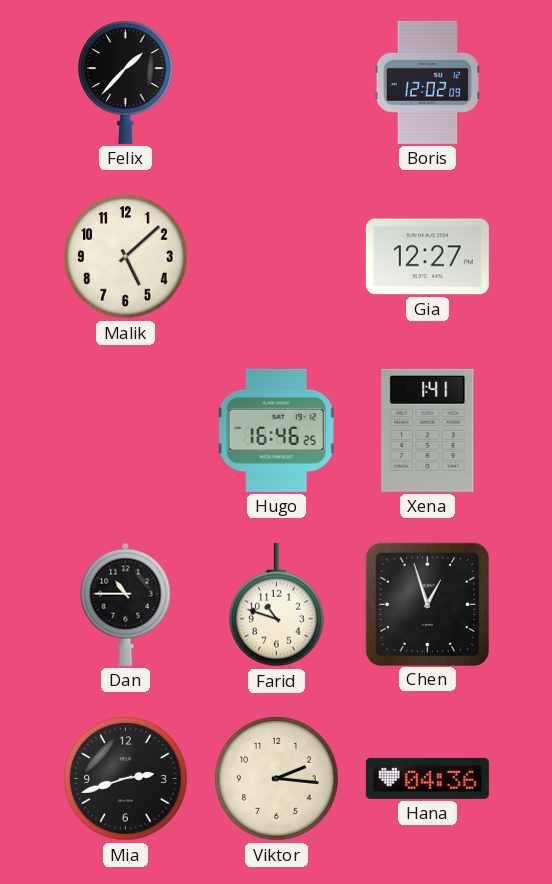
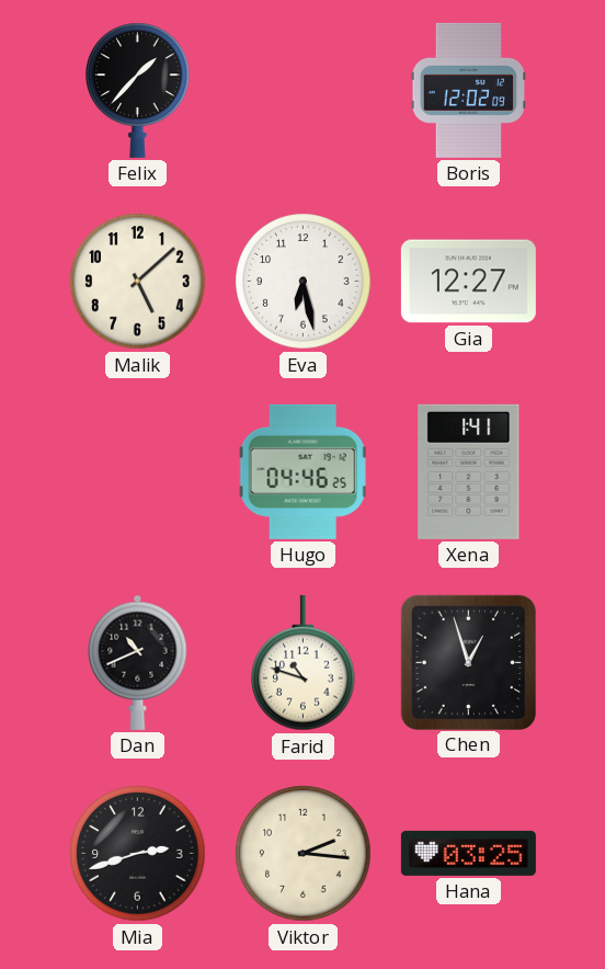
Eva: none -> 6:28 (304, 282)
Hugo: 16:46 -> 04:46 (304, 471)
Dan: 10:45 -> 10:41 (138, 662)
Hana: 04:36 -> 03:25 (468, 853)
